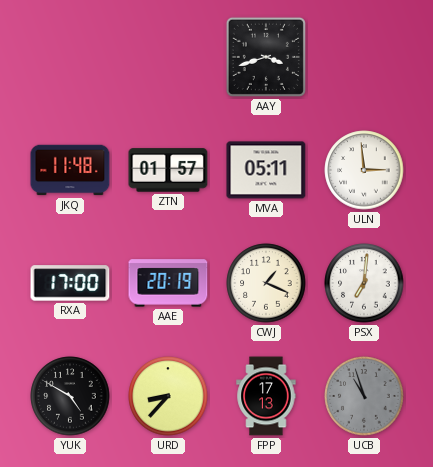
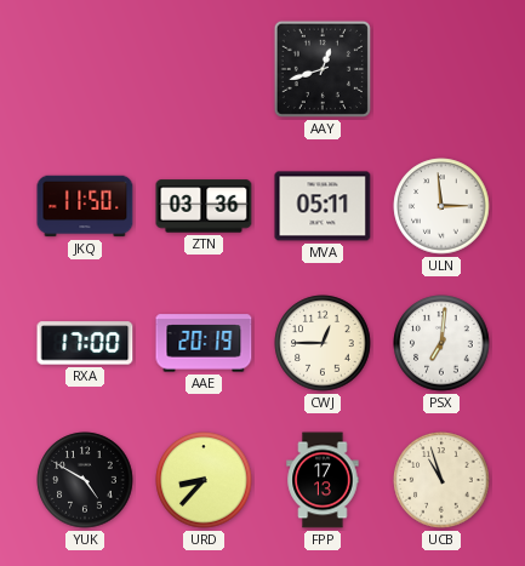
AAY: 3:42 -> 12:42 (323, 69)
JKQ: 11:48 -> 11:50 (85, 206)
ZTN: 01:57 -> 03:36 (204, 206)
CWJ: 1:19 -> 12:45 (323, 343)
UCB dial: grey -> cream (441, 480)
